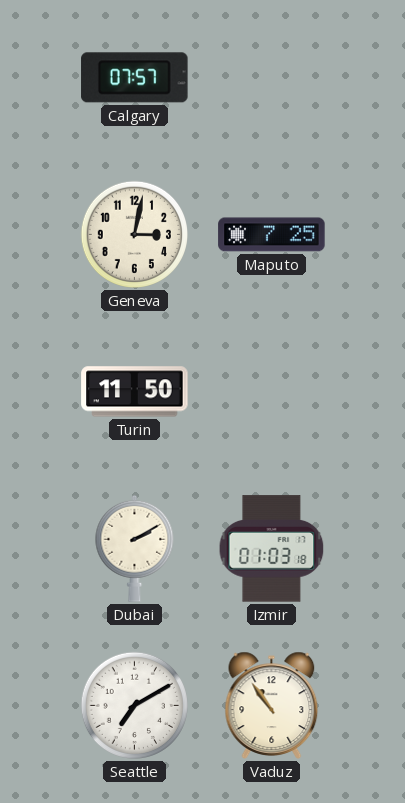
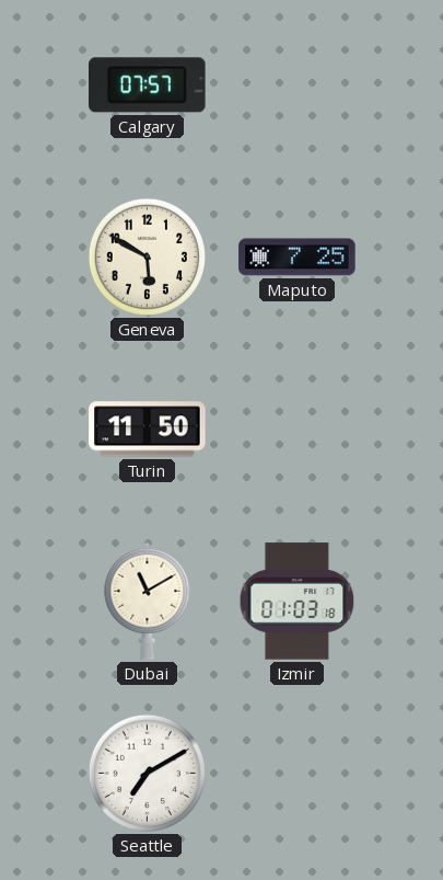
Geneva: 3:02 -> 5:50 (147, 256)
Dubai: 2:10 -> 11:10 (148, 601)
Vaduz: 10:54 -> none (272, 705)
